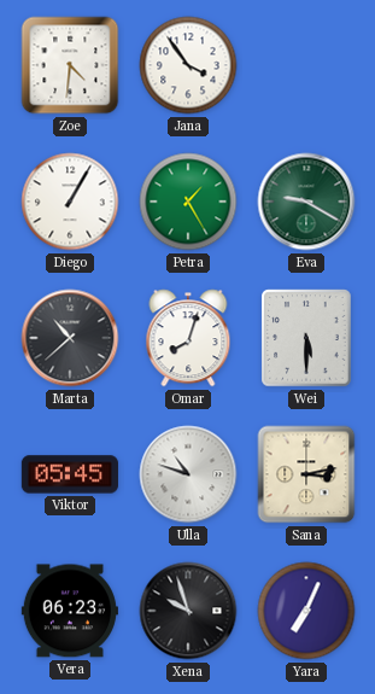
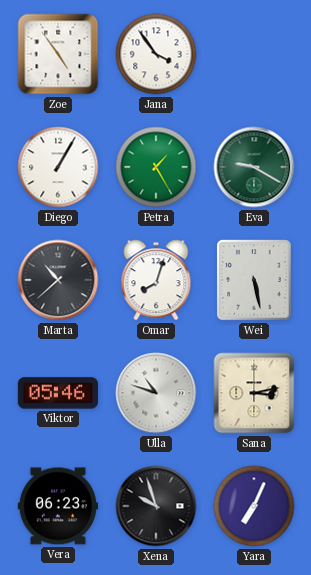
Zoe: 4:31 -> 4:54 (58, 54)
Wei: 5:30 -> 5:28 (254, 280)
Viktor: 05:45 -> 05:46 (58, 393)
